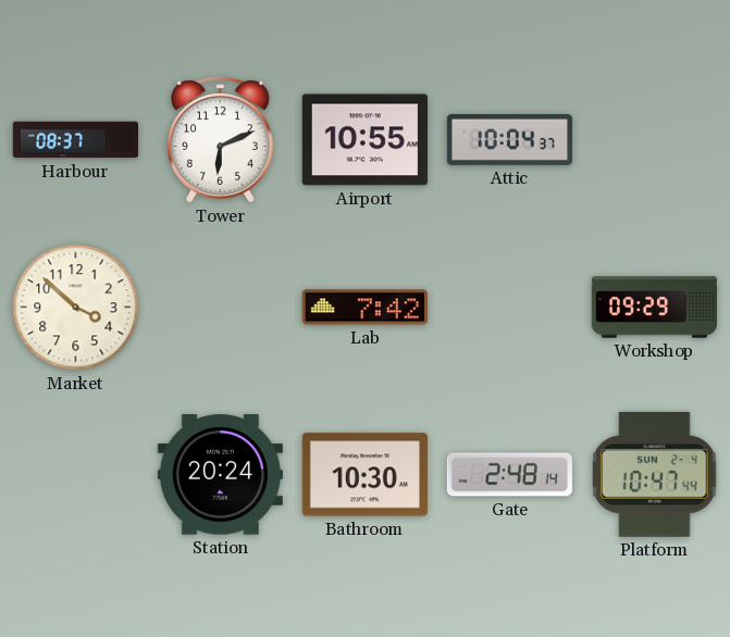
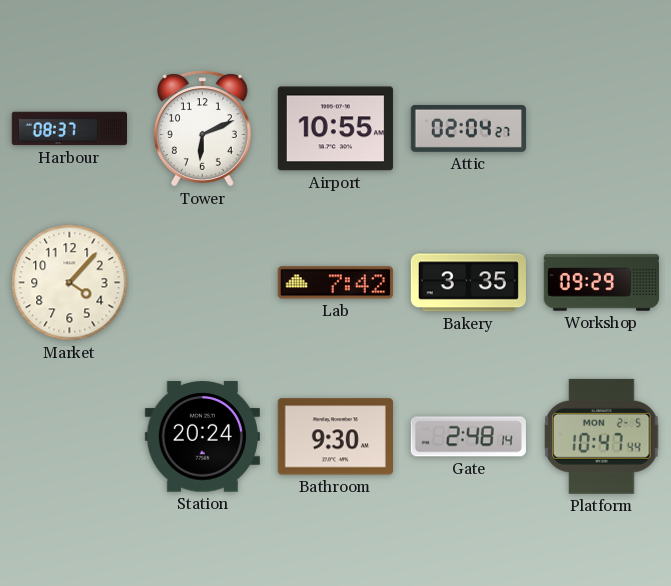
Attic: 10:04 -> 02:04 (468, 128)
Market: 3:52 -> 4:07 (70, 283)
Bakery: none -> 3:35 (468, 283)
Bathroom: 10:30 -> 9:30 (335, 437)
Platform date: SUN 2-4 -> MON 2-5 (602, 436)
